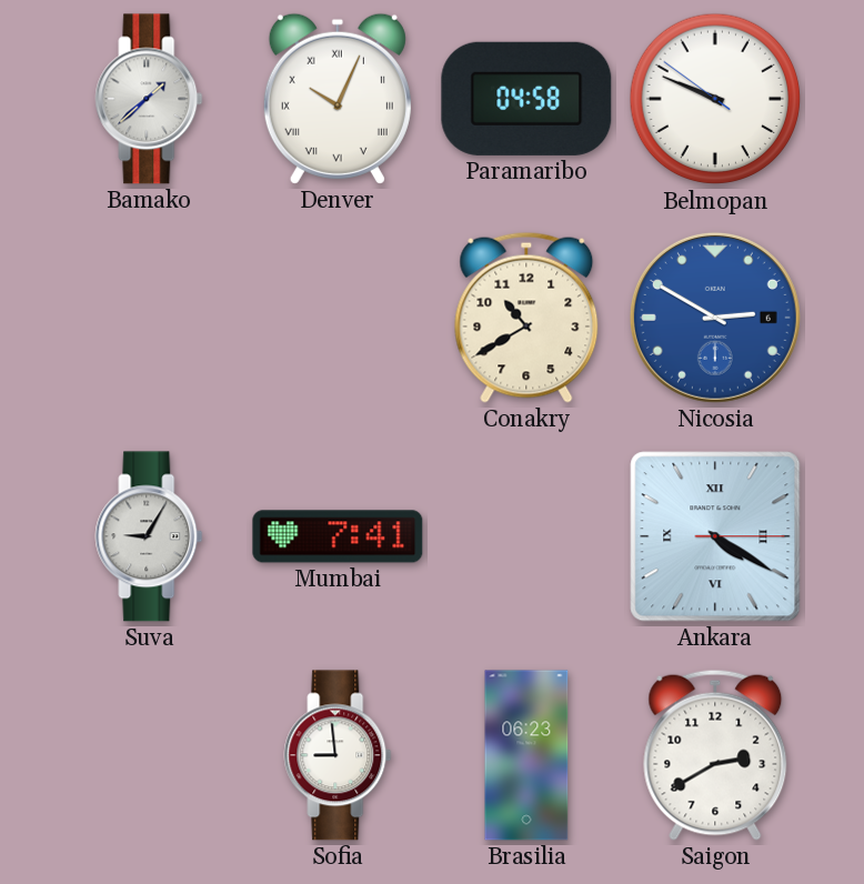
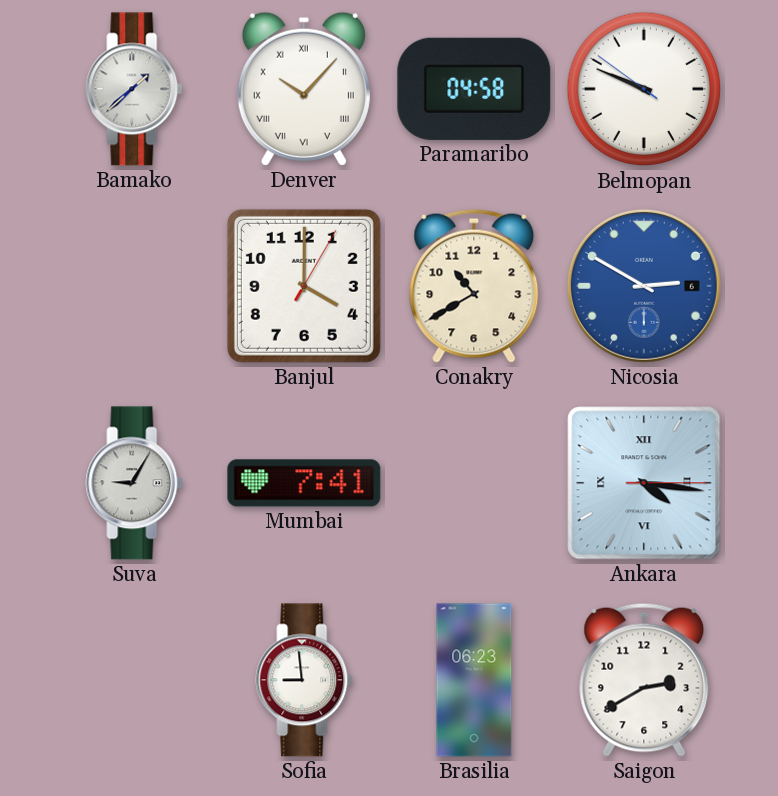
Denver: 10:04 -> 10:07 (304, 89)
Banjul: none -> 4:00 (304, 286)
Ankara: 4:20 -> 4:16 (644, 483)
